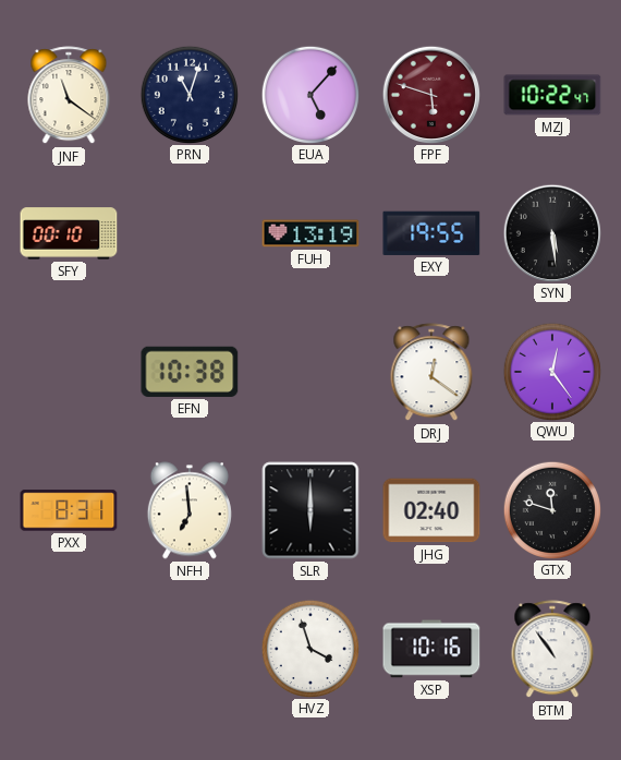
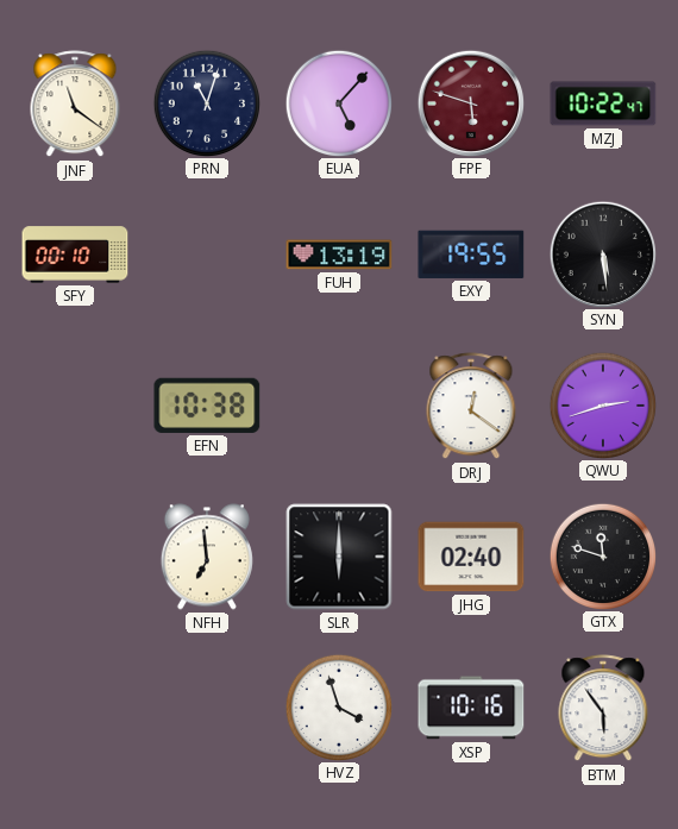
QWU: 12:24 -> 2:42 (602, 404)
PXX: 8:31 -> none (69, 510)
BTM: 10:54 -> 5:54 (603, 709)
